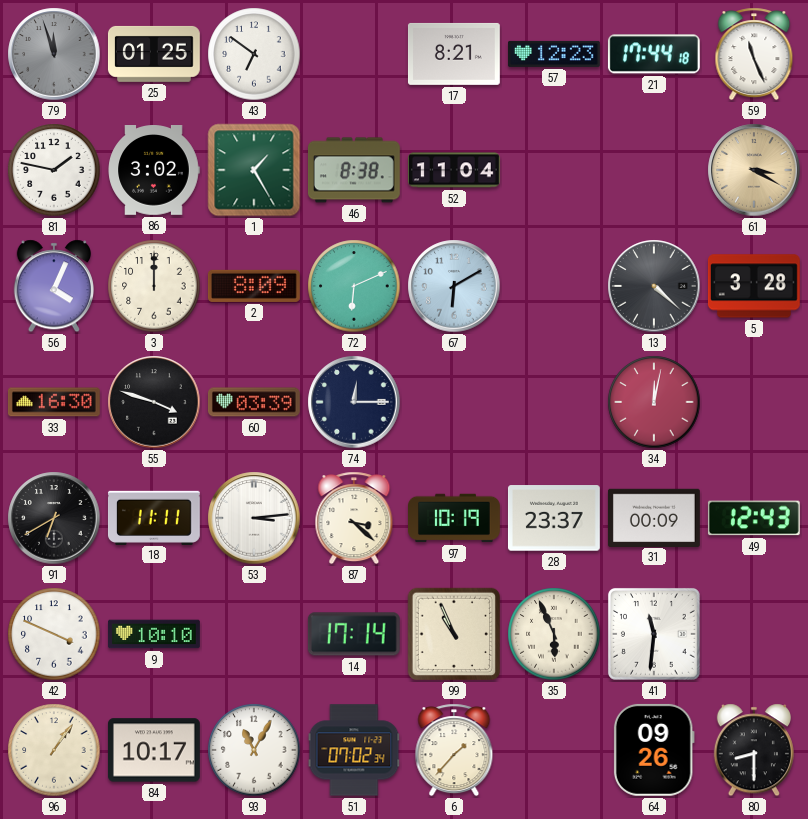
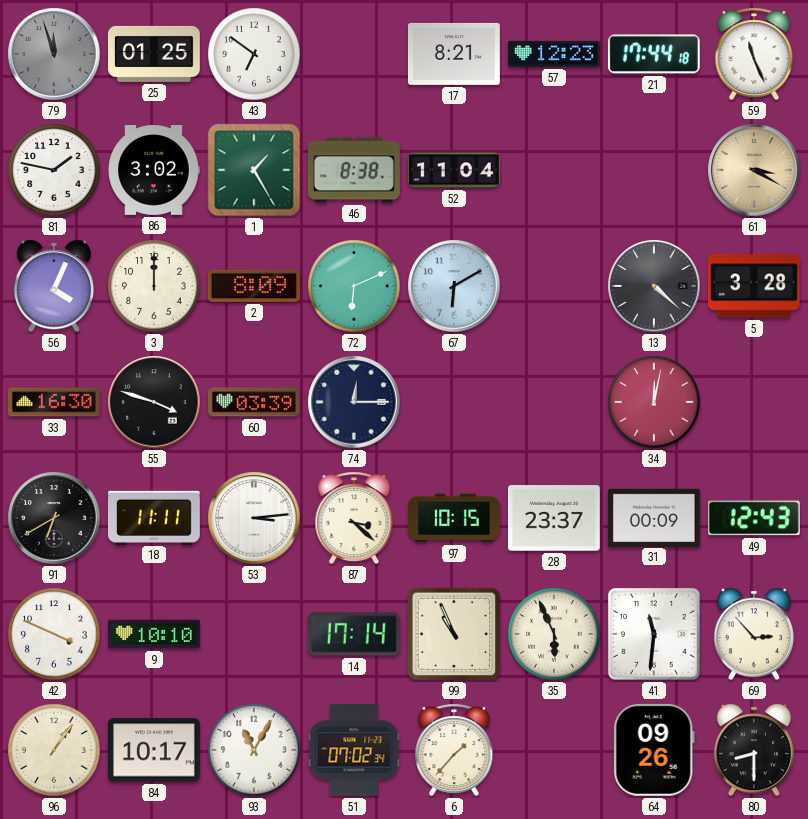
97: 10:19 -> 10:15 (455, 518)
69: none -> 2:53 (754, 634)
